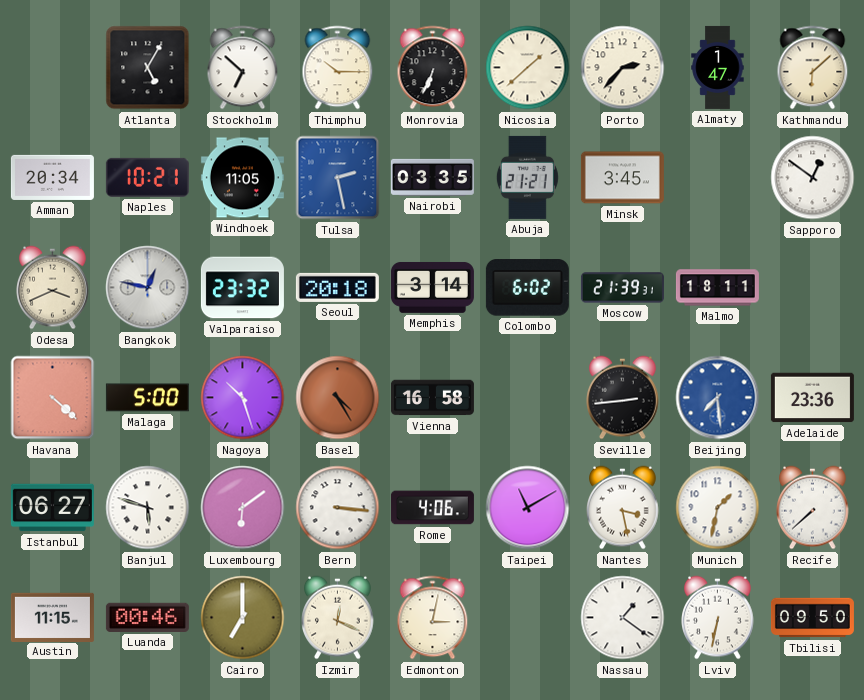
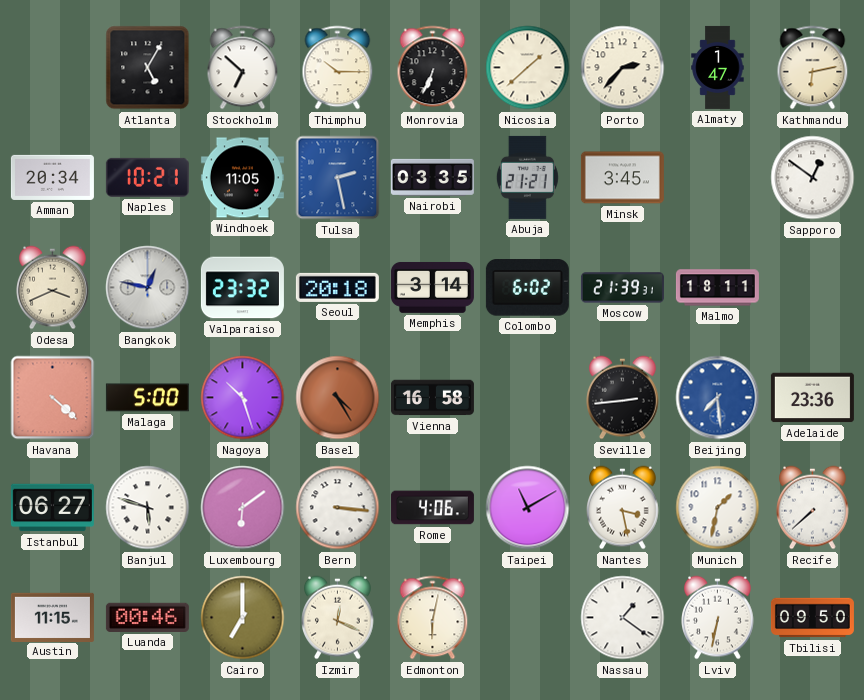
Kathmandu: 6:08 -> 6:13 (813, 68)
Edmonton: 3:02 -> 6:02 (433, 618)
